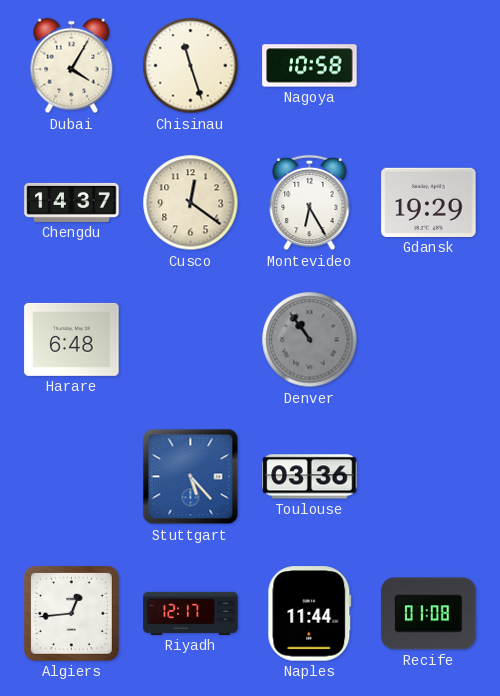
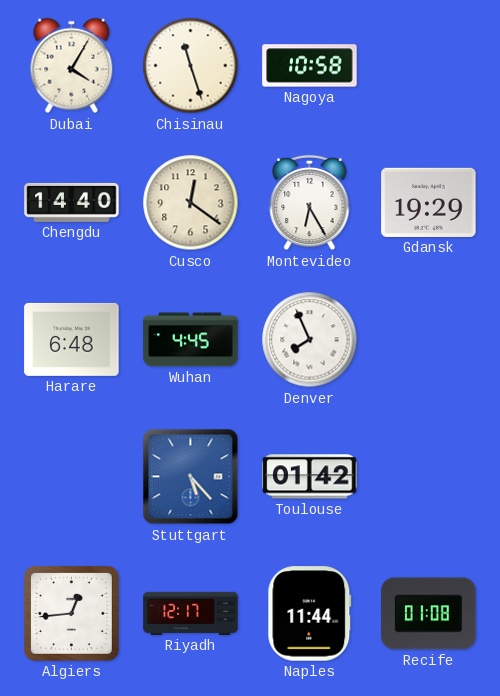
Chengdu: 14:37 -> 14:40 (72, 202)
Wuhan: none -> 4:45 (191, 340)
Denver: 10:54 -> 7:56 (310, 340)
Denver dial: grey -> white (310, 340)
Toulouse: 03:36 -> 01:42 (310, 477)
